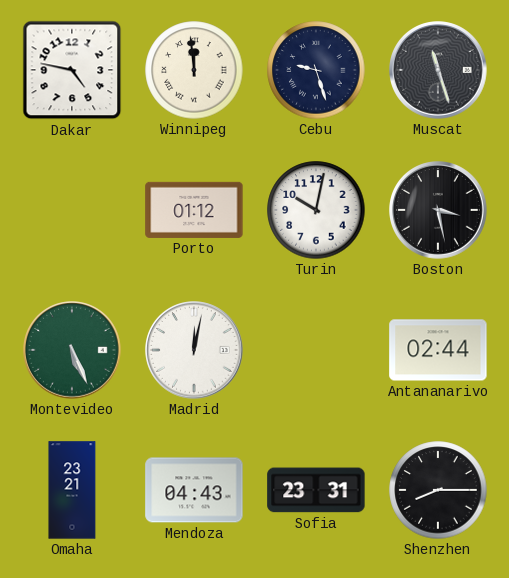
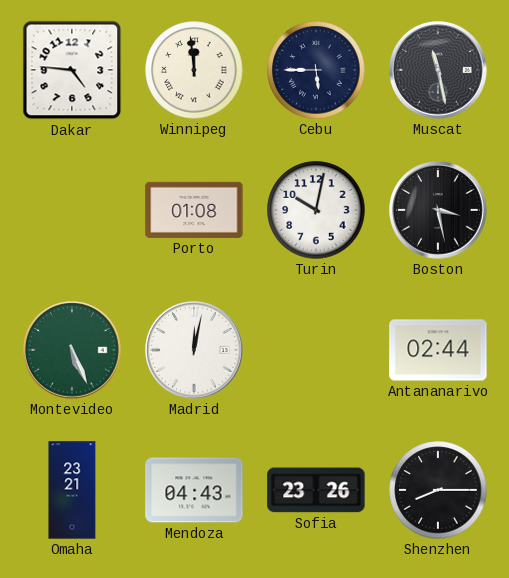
Dakar: 4:47 -> 4:46 (72, 70)
Cebu: 9:27 -> 5:45 (316, 70)
Muscat: 11:27 -> 11:28 (438, 70)
Porto: 01:12 -> 01:08 (194, 210)
Sofia: 23:31 -> 23:26 (316, 490)
